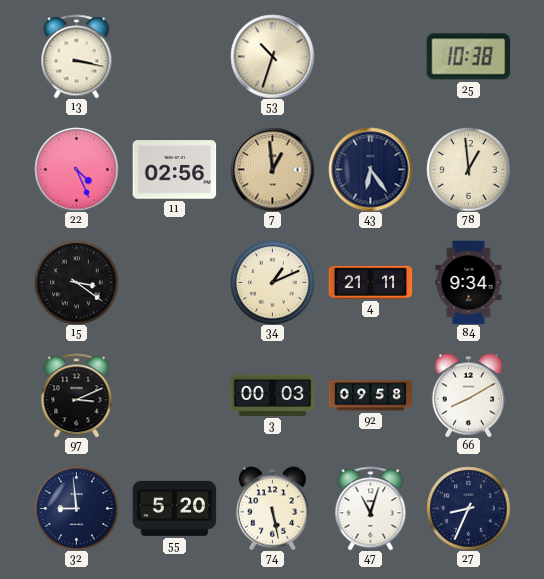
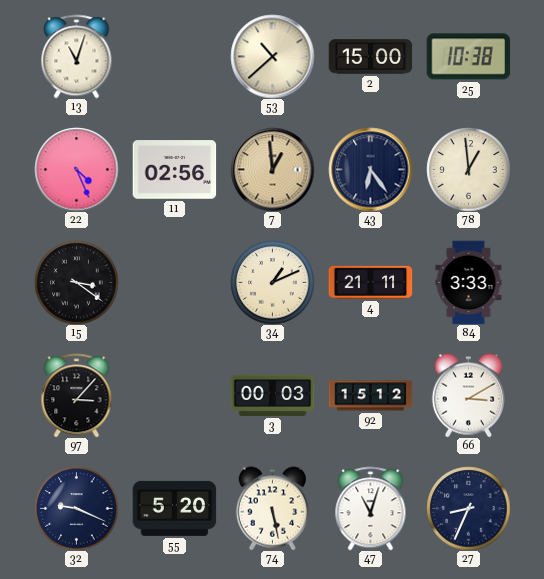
13: 3:17 -> 11:03 (77, 56)
53: 10:33 -> 10:38 (272, 56)
2: none -> 15:00 (370, 57)
84: 9:34 -> 3:33 (469, 282)
97: 3:11 -> 3:07 (77, 395)
92: 09:58 -> 15:12 (370, 396)
66: 8:10 -> 3:10 (468, 395)
32: 8:59 -> 9:19 (76, 508)
